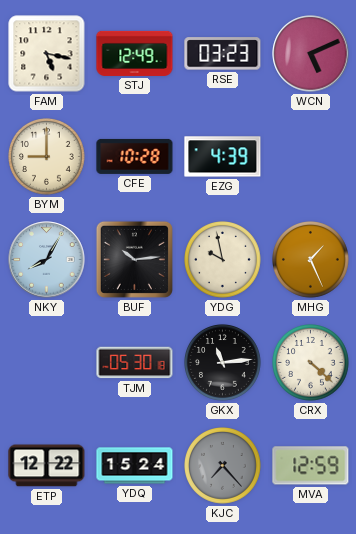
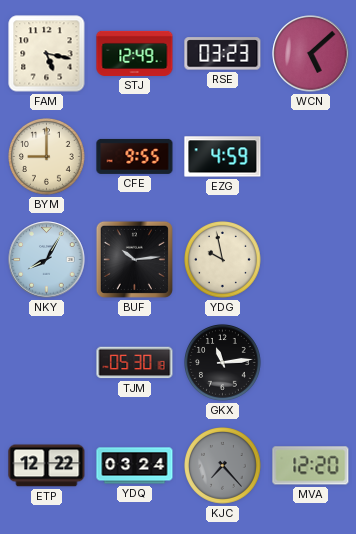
WCN: 5:11 -> 5:08 (311, 54)
CFE: 10:28 -> 9:55 (135, 156)
EZG: 4:39 -> 4:59 (223, 157)
MHG: 1:26 -> none (311, 260)
CRX: 4:22 -> none (311, 363)
YDQ: 15:24 -> 03:24 (135, 466)
MVA: 12:59 -> 12:20 (311, 466)
